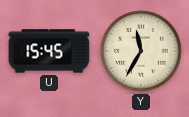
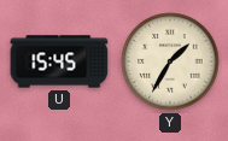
Y: 11:35 -> 1:35 (170, 61)
